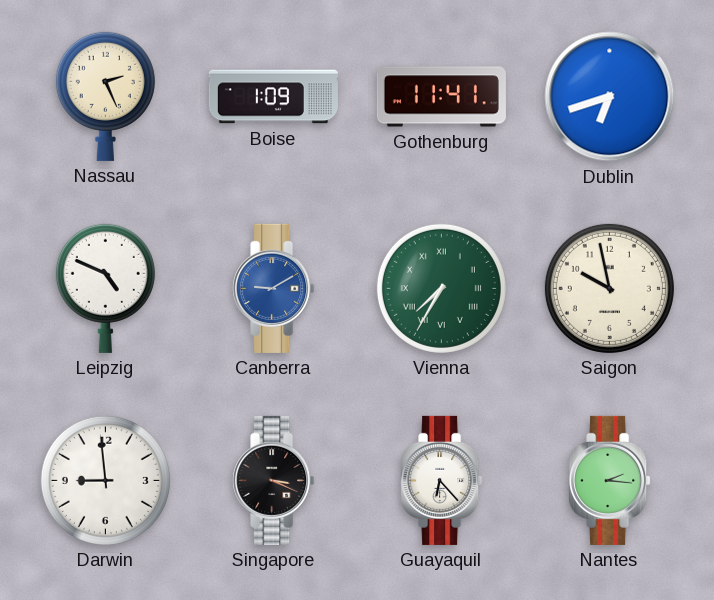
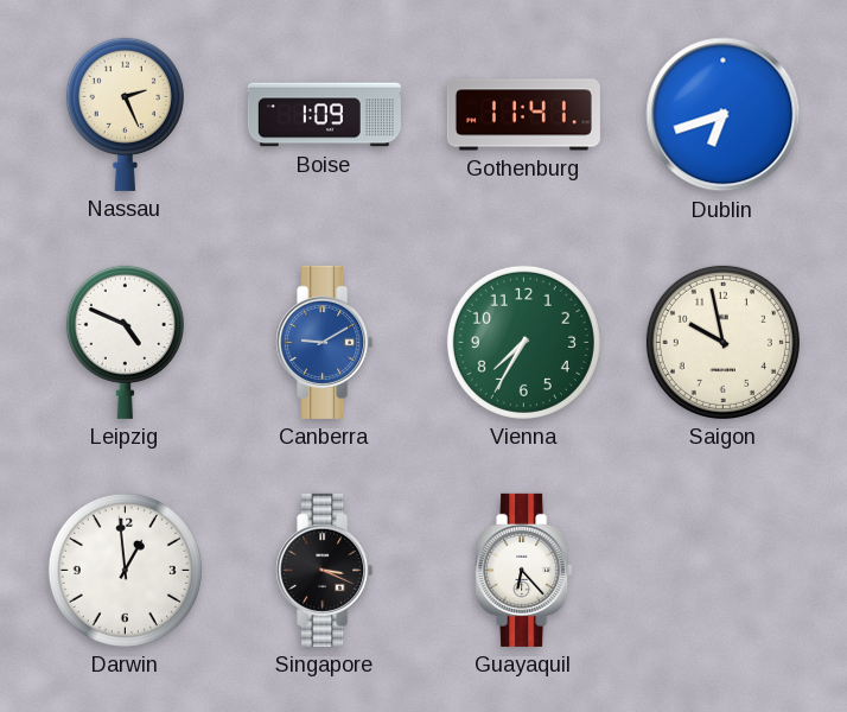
Vienna numerals: Roman -> Arabic (523, 342)
Darwin: 8:59 -> 12:59 (125, 570)
Nantes: 2:16 -> none (610, 480)
